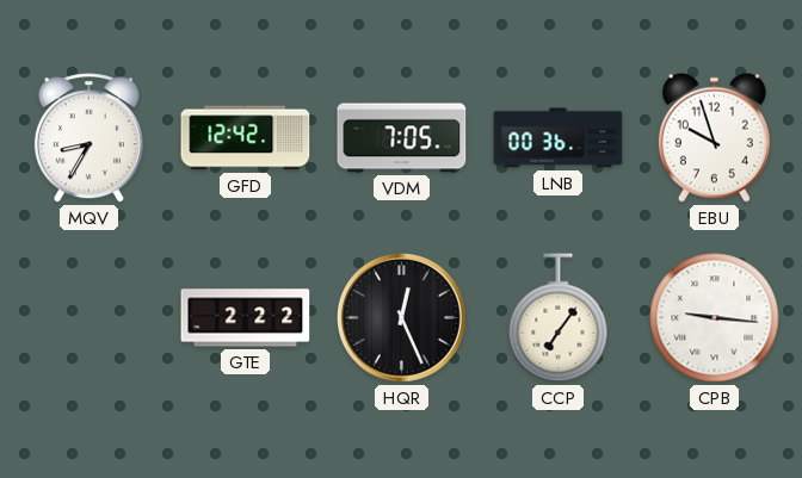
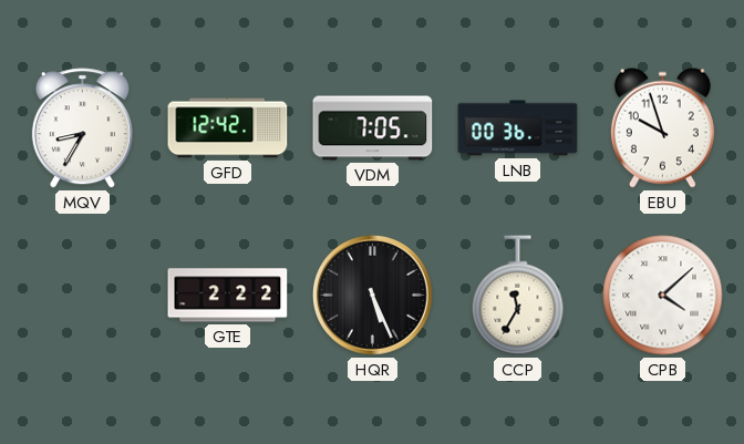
HQR: 12:26 -> 5:26 (373, 296)
CCP: 7:06 -> 11:35 (518, 296)
CPB: 9:16 -> 4:08 (663, 296)
